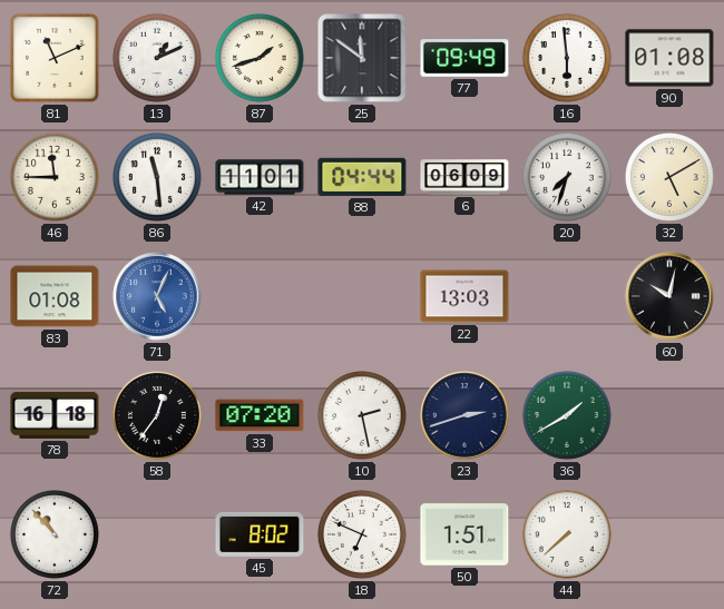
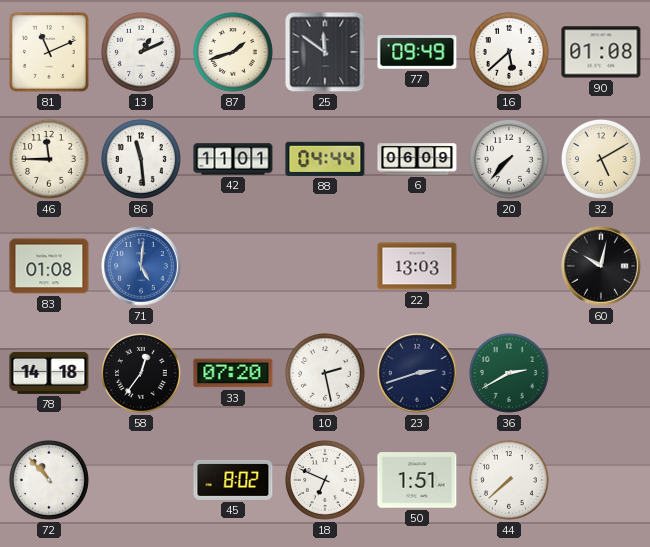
16: 5:59 -> 5:38 (509, 52)
20: 7:33 -> 7:37 (509, 159)
71: 5:04 -> 5:01 (141, 266)
78: 16:18 -> 14:18 (49, 373)
36: 1:40 -> 2:40 (509, 373)
